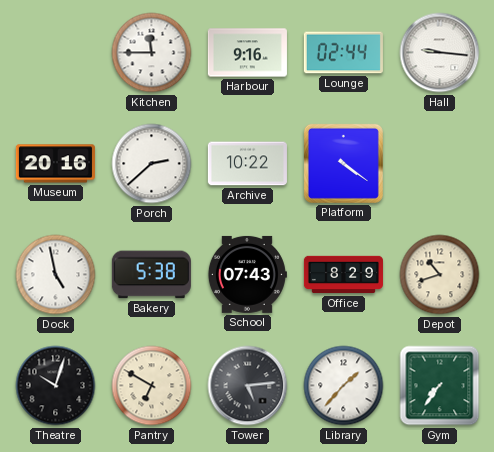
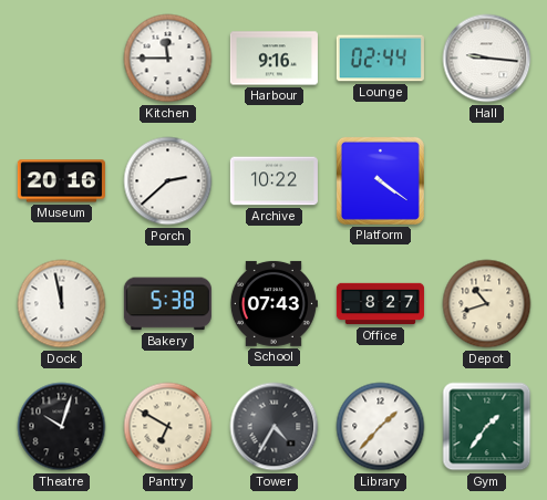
Dock: 4:58 -> 11:58 (62, 304)
Office: 8:29 -> 8:27 (380, 304)
Tower: 5:14 -> 4:35 (275, 427)
Gym: 7:36 -> 1:36 (487, 427)
